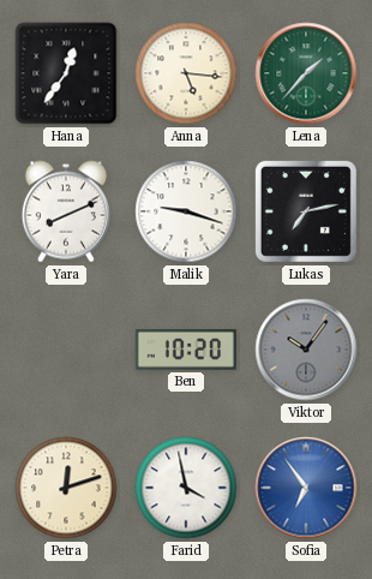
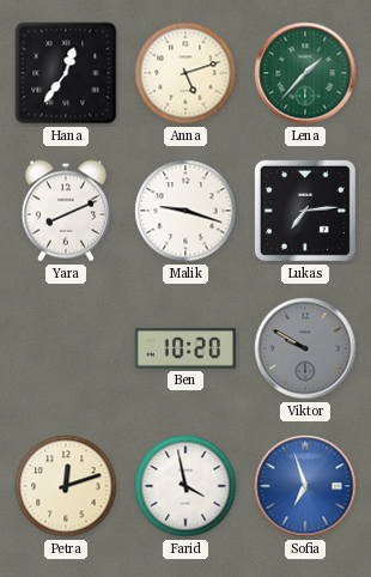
Anna: 5:16 -> 5:12 (185, 73)
Lukas: 7:13 -> 7:14 (305, 211)
Viktor: 10:06 -> 9:50 (305, 348)
Sofia: 6:54 -> 6:57 (305, 486)
